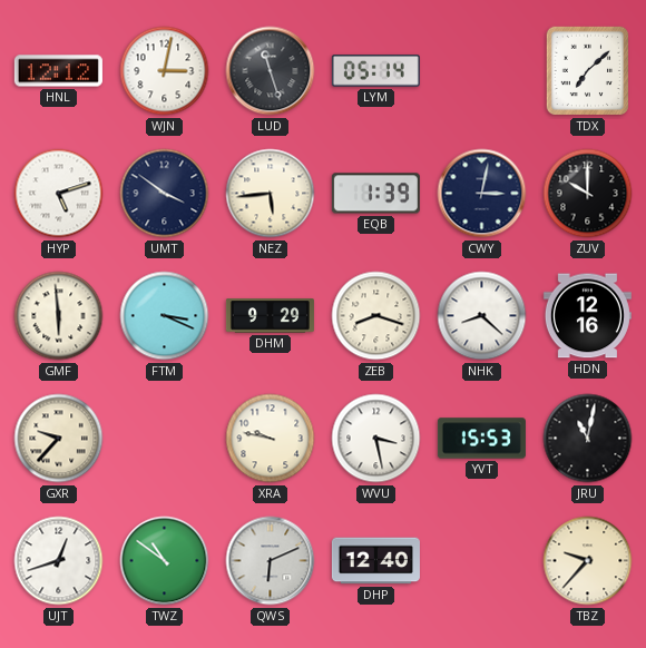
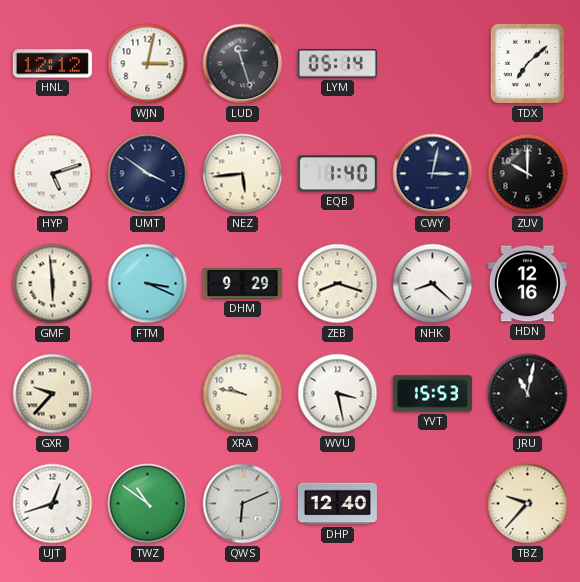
EQB: 1:39 -> 1:40 (337, 174)
